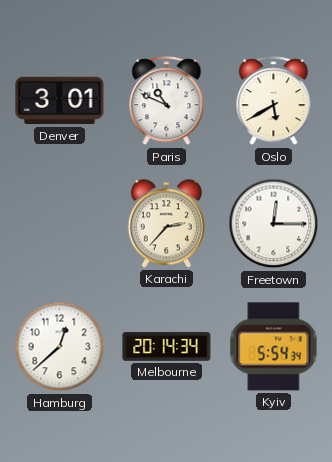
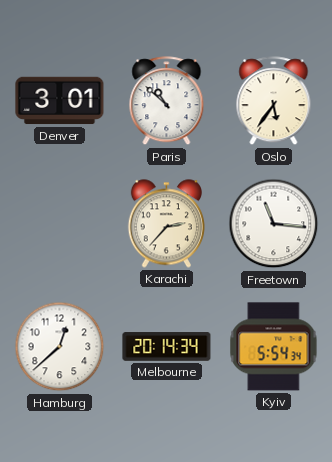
Paris: 10:49 -> 10:52 (167, 101)
Oslo: 5:40 -> 5:36 (274, 101)
Freetown: 12:15 -> 11:16 (274, 224)
